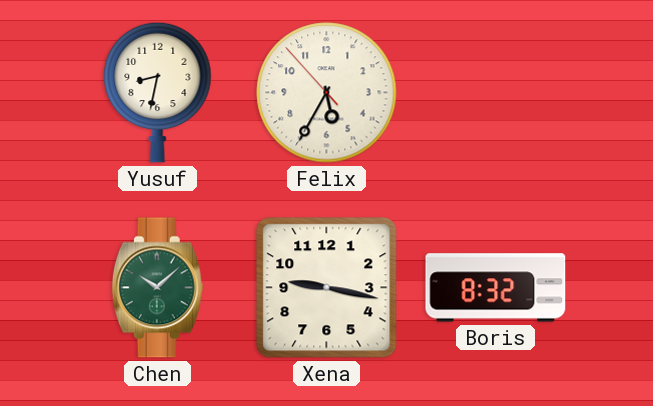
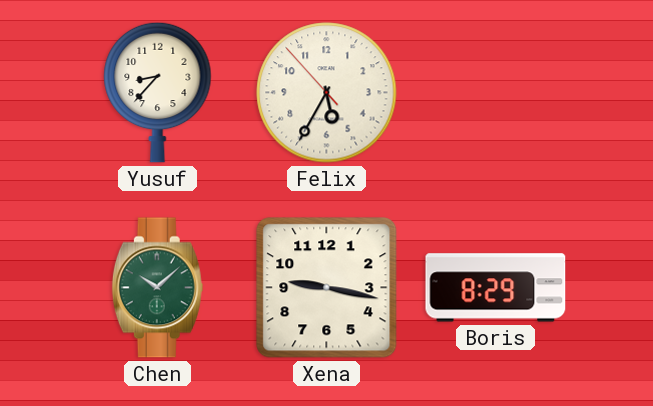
Yusuf: 8:32 -> 8:37 (158, 92)
Boris: 8:32 -> 8:29 (496, 288)
